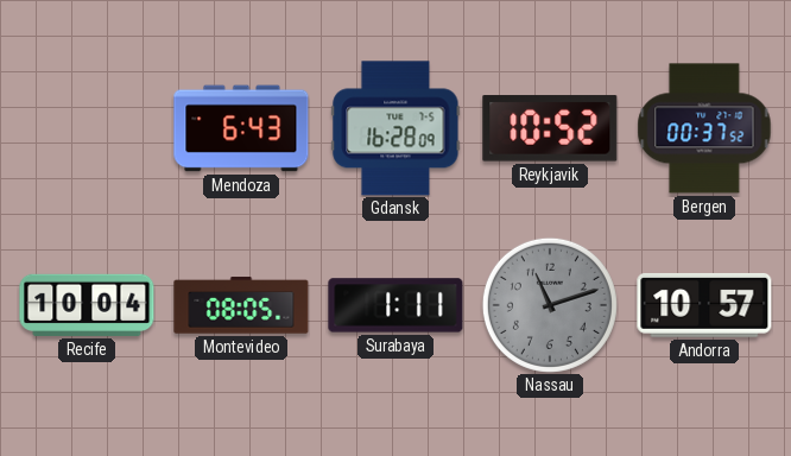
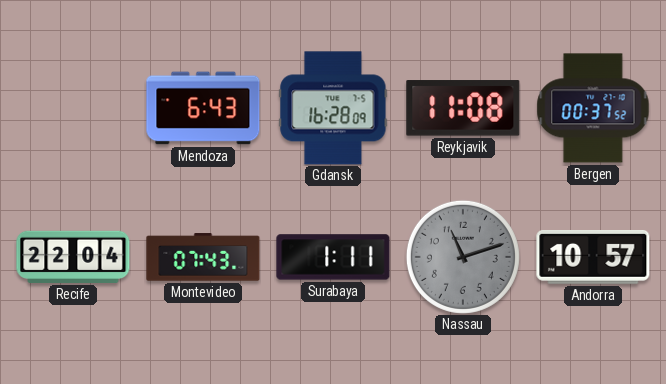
Reykjavik: 10:52 -> 11:08 (463, 108)
Recife: 10:04 -> 22:04 (73, 257)
Montevideo: 08:05 -> 07:43 (203, 257)
